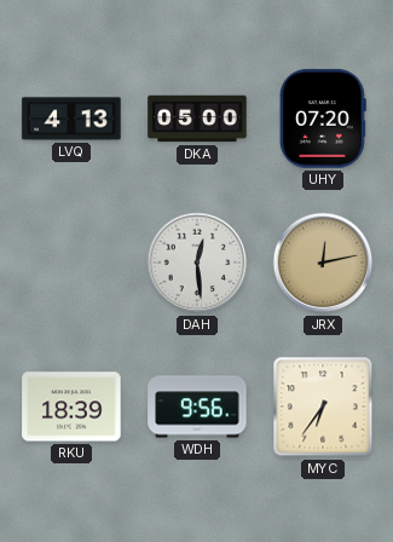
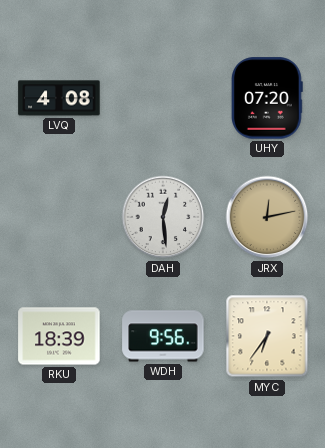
LVQ: 4:13 -> 4:08 (59, 98)
DKA: 05:00 -> none (197, 119)
